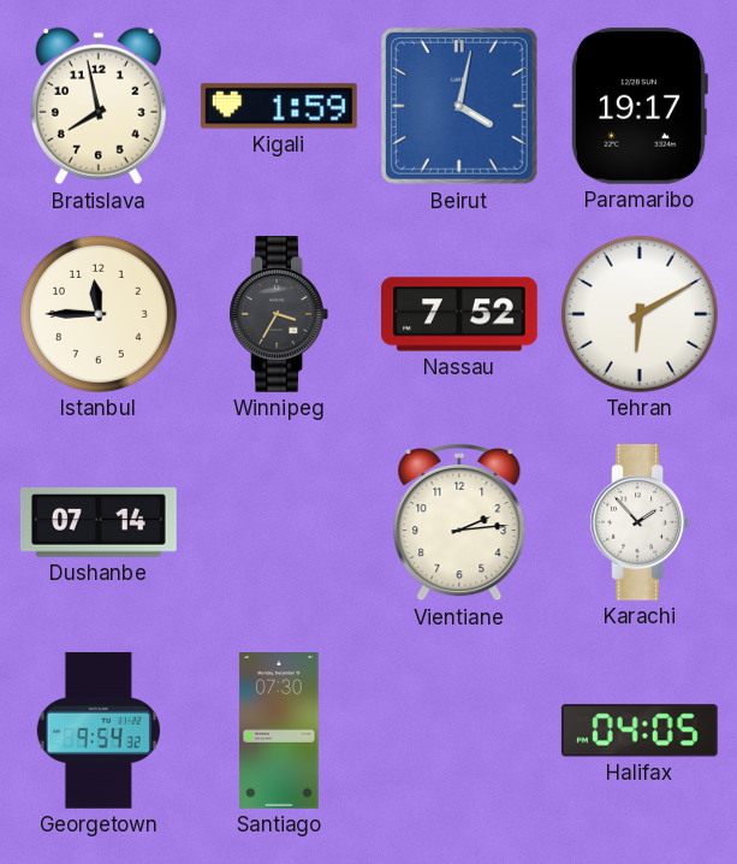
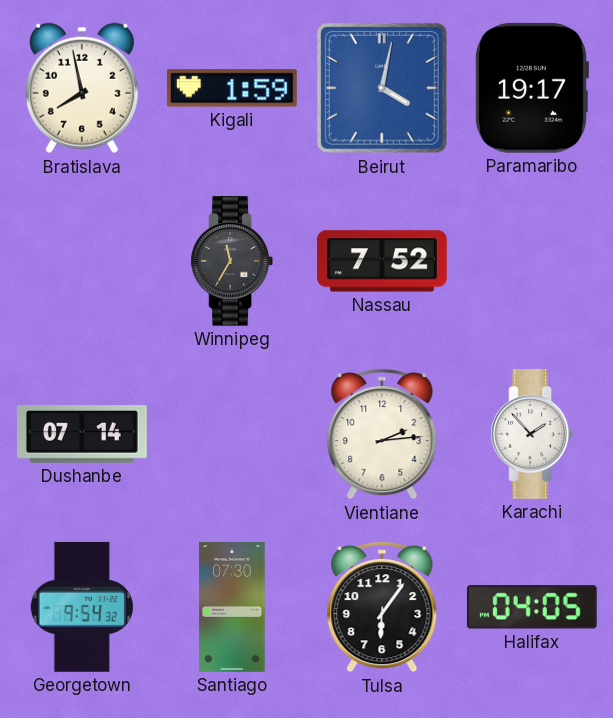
Istanbul: 11:45 -> none (99, 314)
Winnipeg: 3:35 -> 11:35 (232, 262)
Tehran: 6:10 -> none (640, 314)
Tulsa: none -> 6:06 (382, 608)
